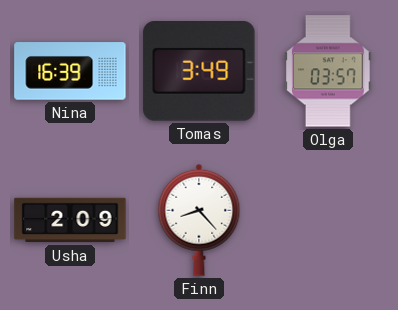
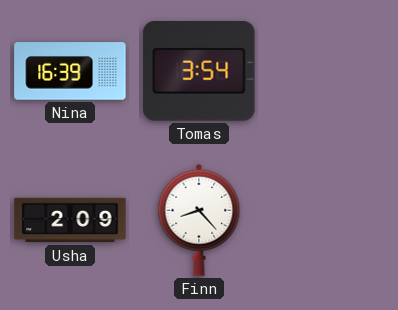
Tomas: 3:49 -> 3:54 (199, 72)
Olga: 03:57 -> none (328, 71)
